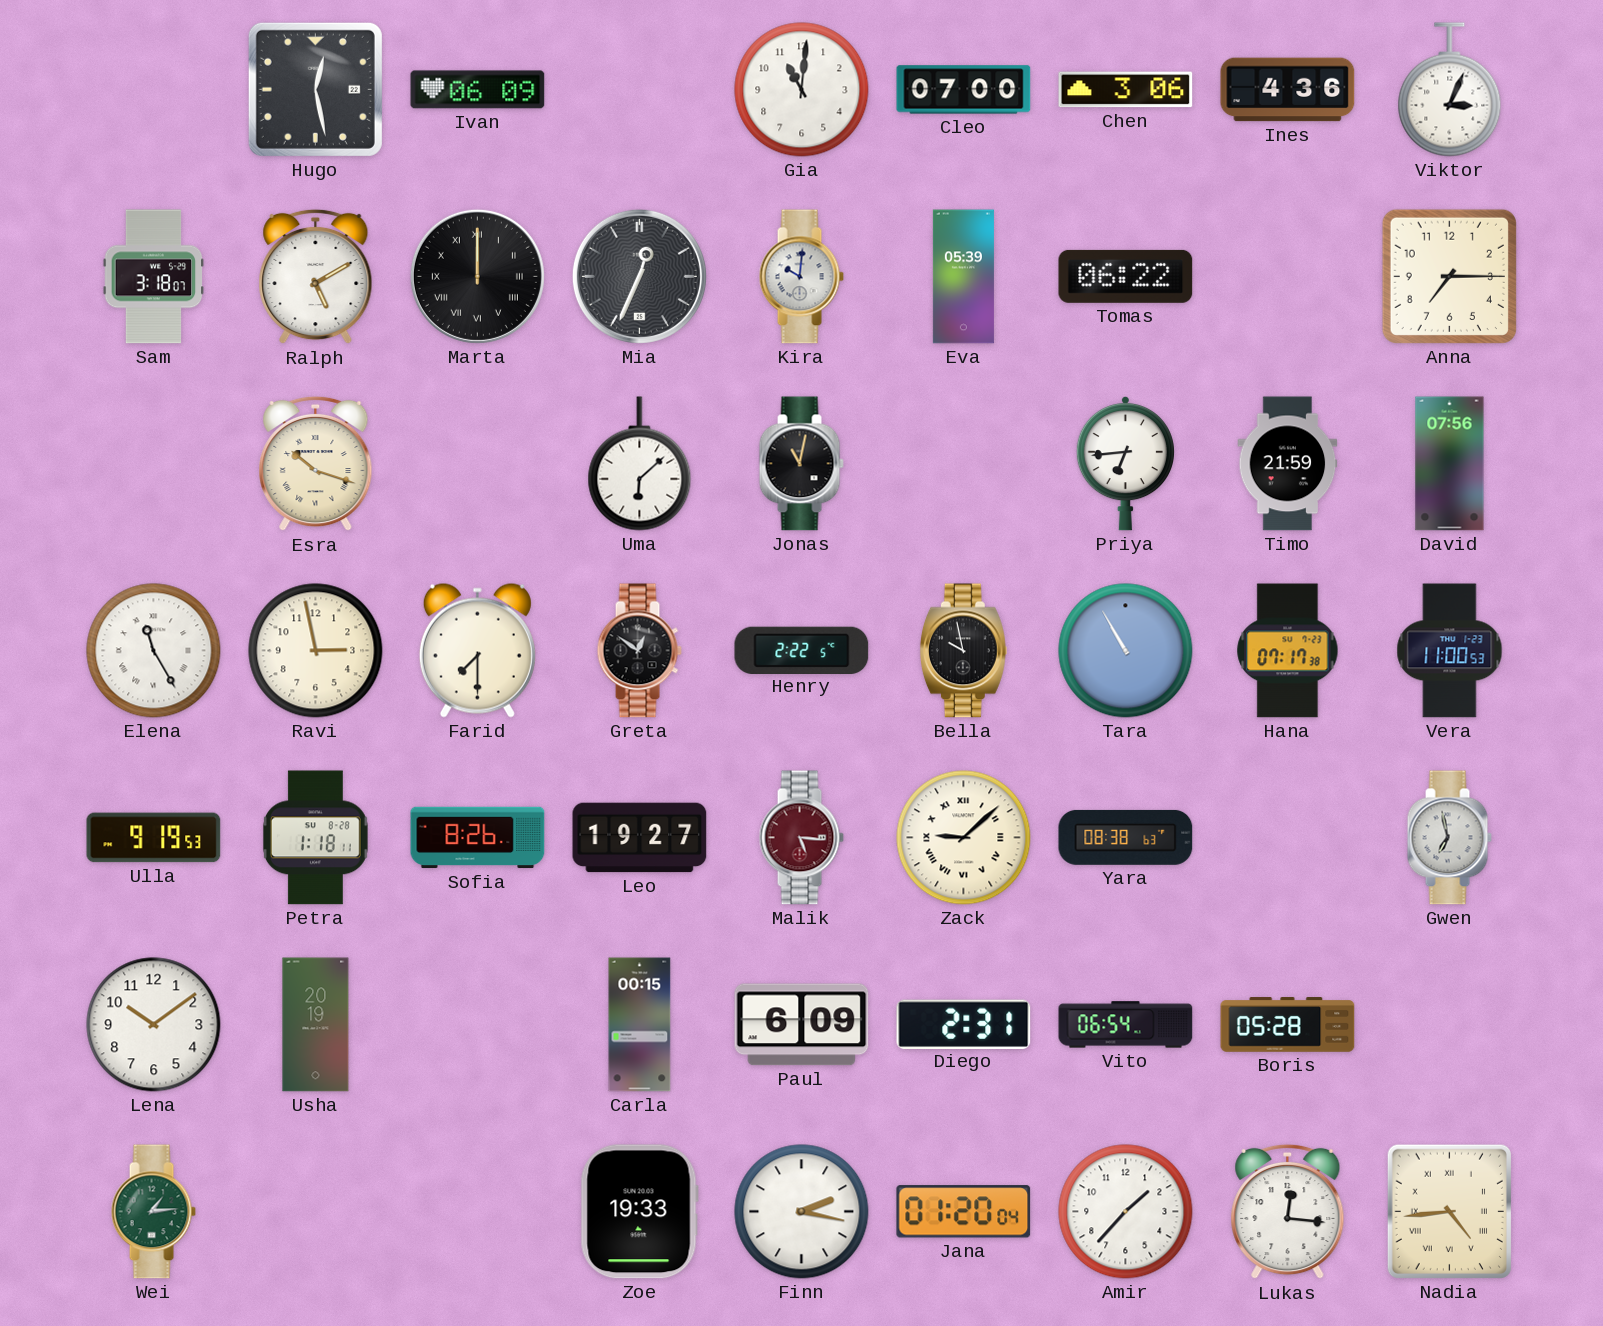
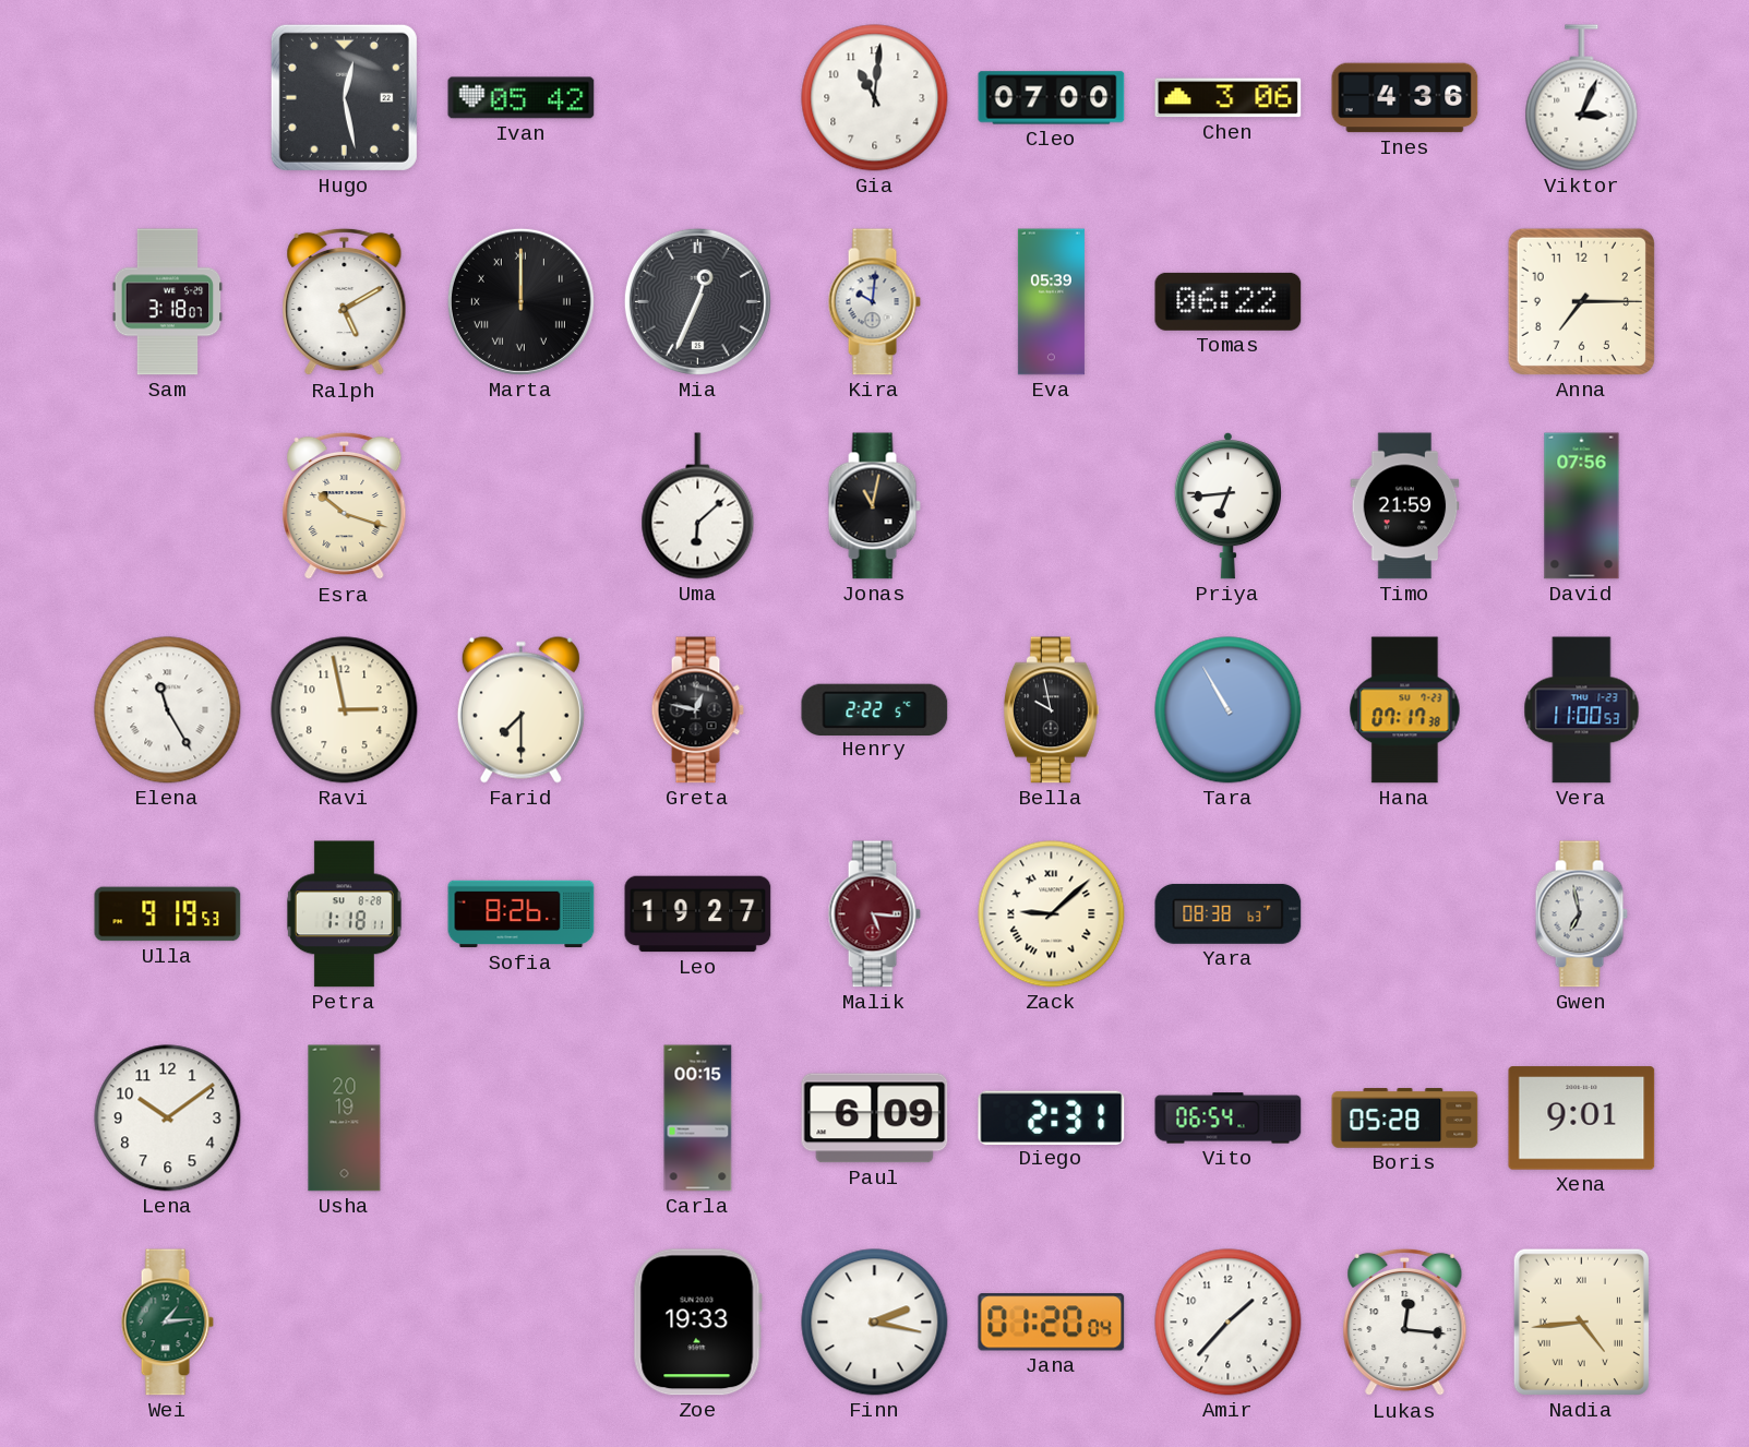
Ivan: 06:09 -> 05:42 (522, 98)
Greta: 12:51 -> 12:47 (697, 710)
Xena: none -> 9:01 (1582, 1119)
